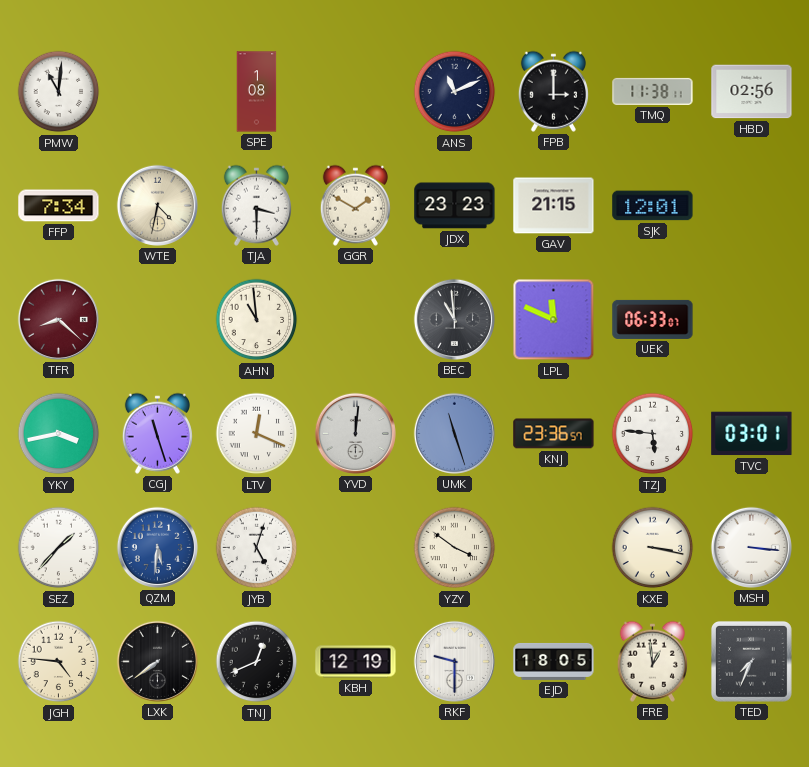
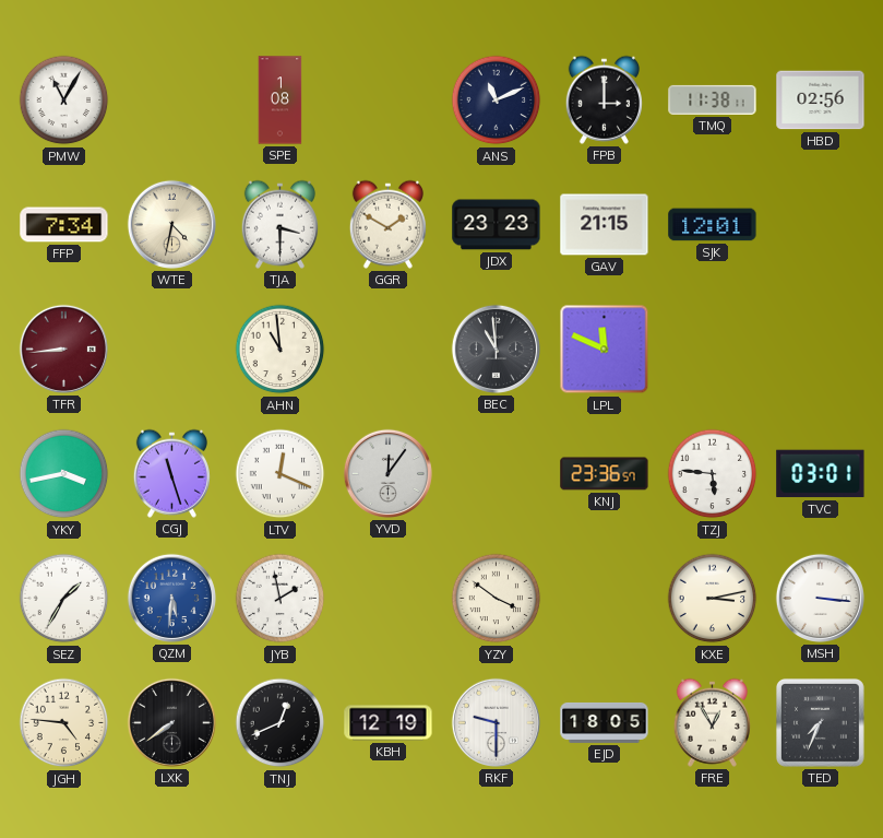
PMW: 11:01 -> 11:05 (64, 101)
TFR: 8:22 -> 8:44 (63, 349)
UEK: 06:33 -> none (653, 319)
YVD: 12:01 -> 12:06 (387, 473)
UMK: 11:27 -> none (454, 433)
SEZ: 1:37 -> 1:35 (64, 599)
JYB: 5:03 -> 1:58 (281, 599)
KXE: 3:17 -> 3:13 (713, 599)
FRE: 12:59 -> 12:55 (712, 722)
